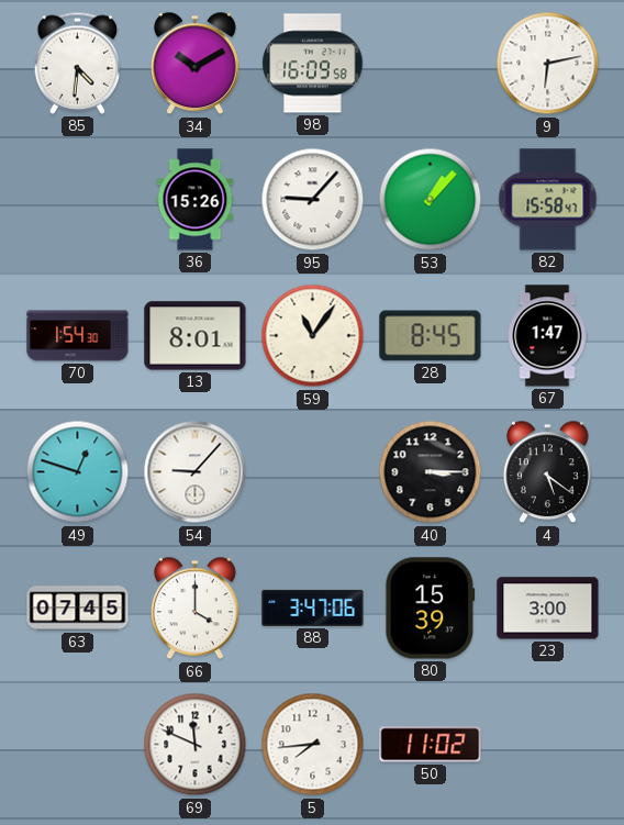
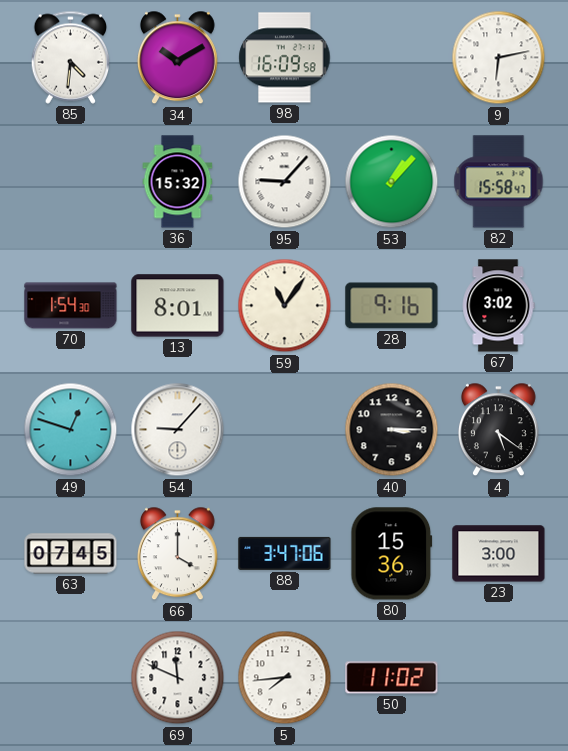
36: 15:26 -> 15:32 (178, 182)
28: 8:45 -> 9:16 (392, 306)
67: 1:47 -> 3:02 (498, 306)
80: 15:39 -> 15:36 (392, 554)
